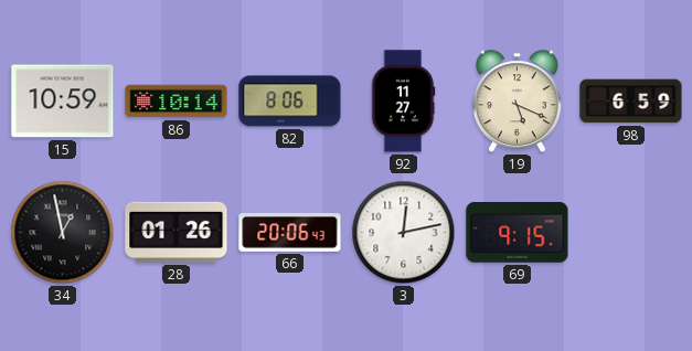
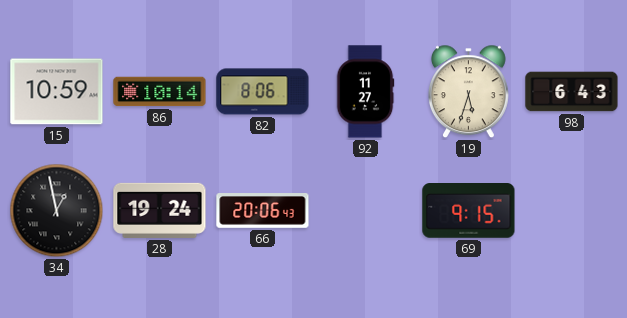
19: 5:19 -> 5:33 (468, 92)
98: 6:59 -> 6:43 (572, 92)
28: 01:26 -> 19:24 (160, 210)
3: 12:13 -> none (404, 233)
